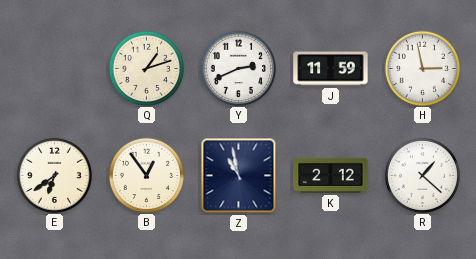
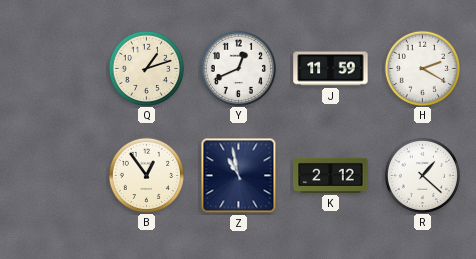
Y: 2:41 -> 12:41 (238, 68)
H: 2:58 -> 2:20 (422, 68)
E: 6:39 -> none (54, 175)
